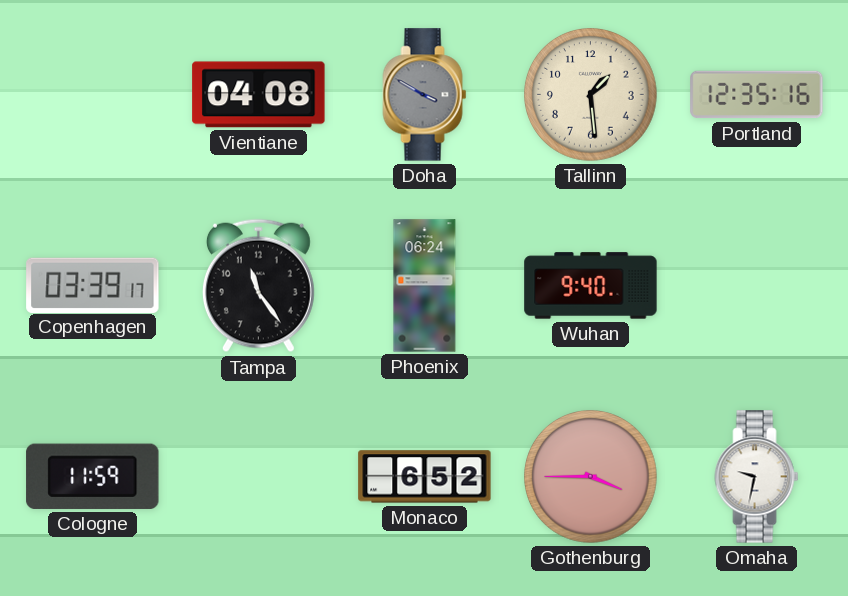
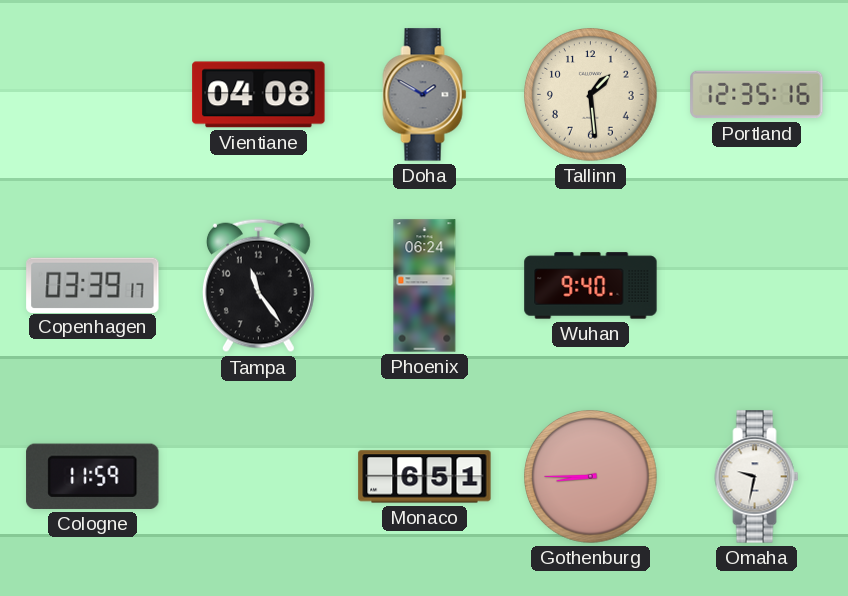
Doha: 3:50 -> 1:50 (425, 95)
Monaco: 6:52 -> 6:51 (425, 477)
Gothenburg: 3:45 -> 8:45 (591, 477)
